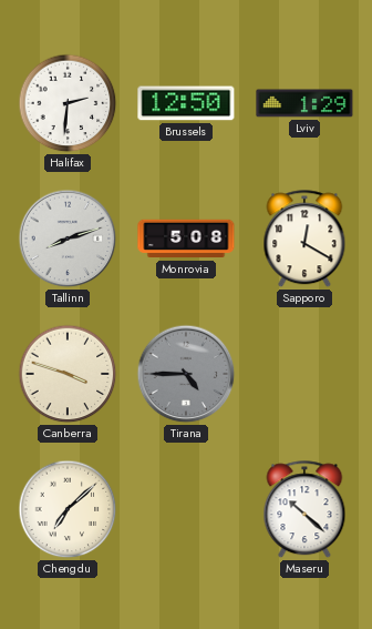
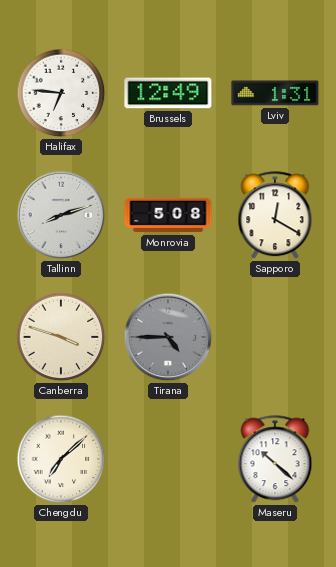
Halifax: 2:31 -> 6:46 (61, 93)
Brussels: 12:50 -> 12:49 (168, 93)
Lviv: 1:29 -> 1:31 (275, 93)
